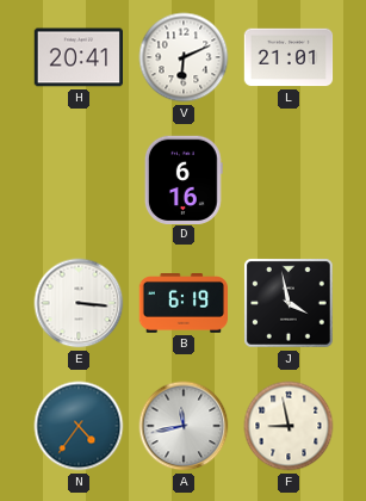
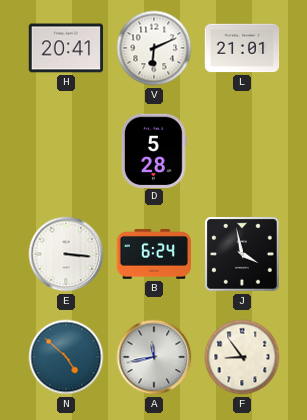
D: 6:16 -> 5:28 (154, 150)
B: 6:19 -> 6:24 (154, 255)
N: 4:36 -> 4:52 (66, 357)
F: 8:58 -> 8:54 (242, 357)
